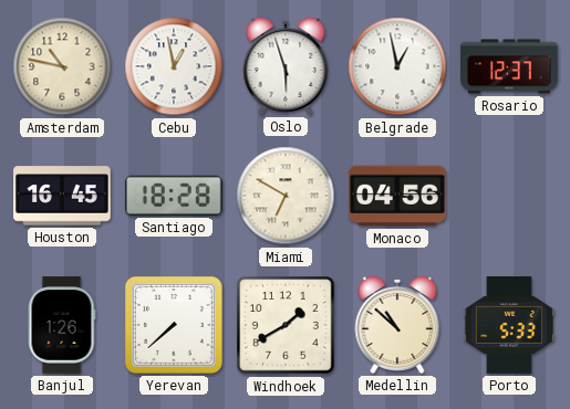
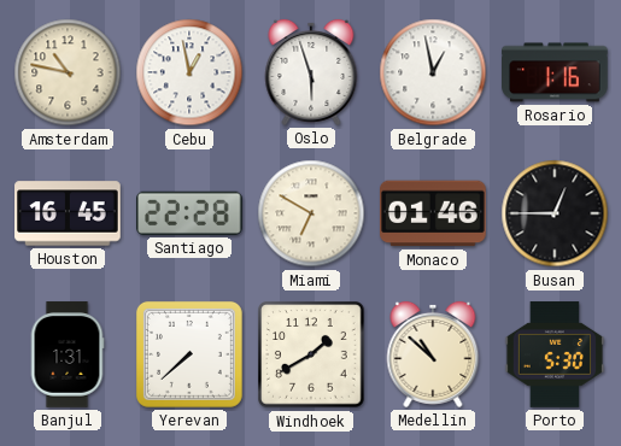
Rosario: 12:37 -> 1:16 (556, 72)
Santiago: 18:28 -> 22:28 (191, 213)
Monaco: 04:56 -> 01:46 (434, 213)
Busan: none -> 12:45 (555, 213)
Banjul: 1:26 -> 1:31 (68, 354)
Porto: 5:33 -> 5:30 (555, 354)
